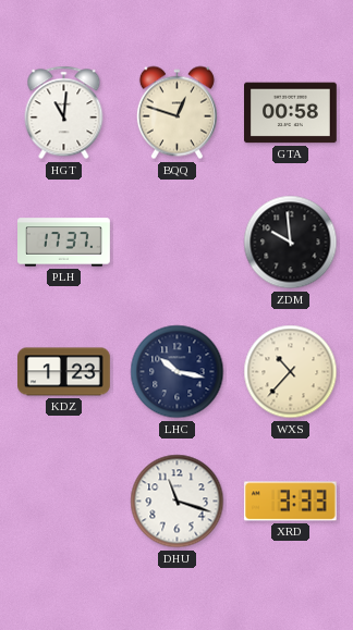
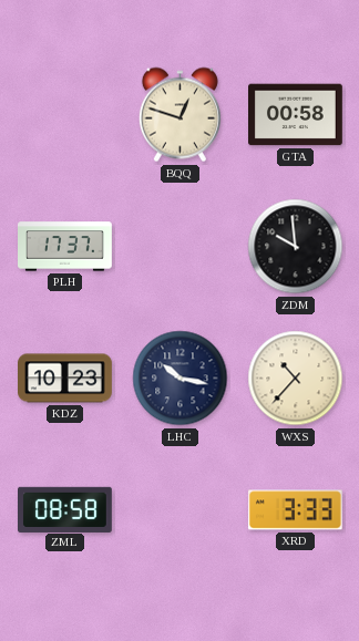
HGT: 11:01 -> none (64, 113)
KDZ: 1:23 -> 10:23 (65, 379)
ZML: none -> 08:58 (65, 509)
DHU: 11:18 -> none (178, 502)
